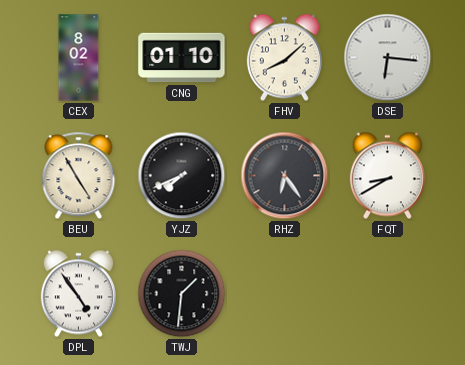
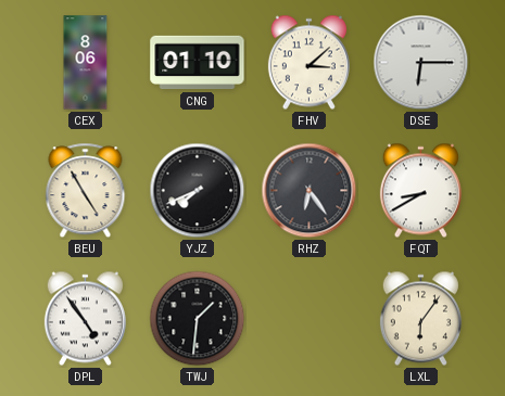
CEX: 8:02 -> 8:06 (86, 63)
FHV: 8:08 -> 3:08 (308, 63)
DSE: 6:16 -> 6:15 (421, 63)
LXL: none -> 6:06 (420, 319)
